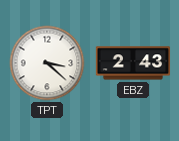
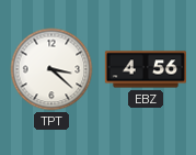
EBZ: 2:43 -> 4:56 (146, 69)
